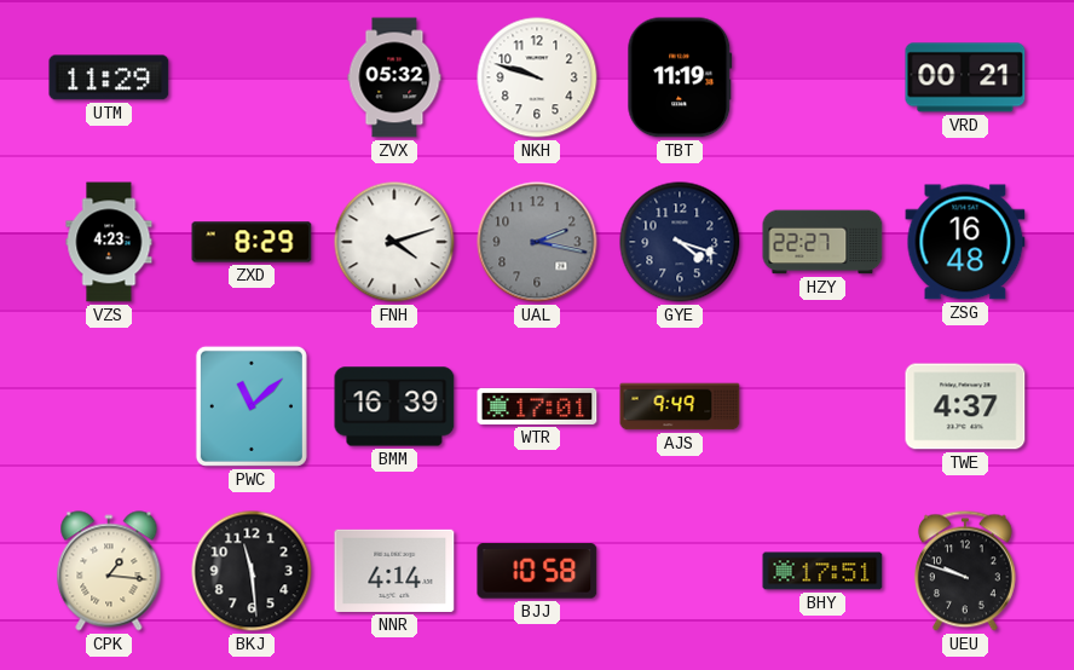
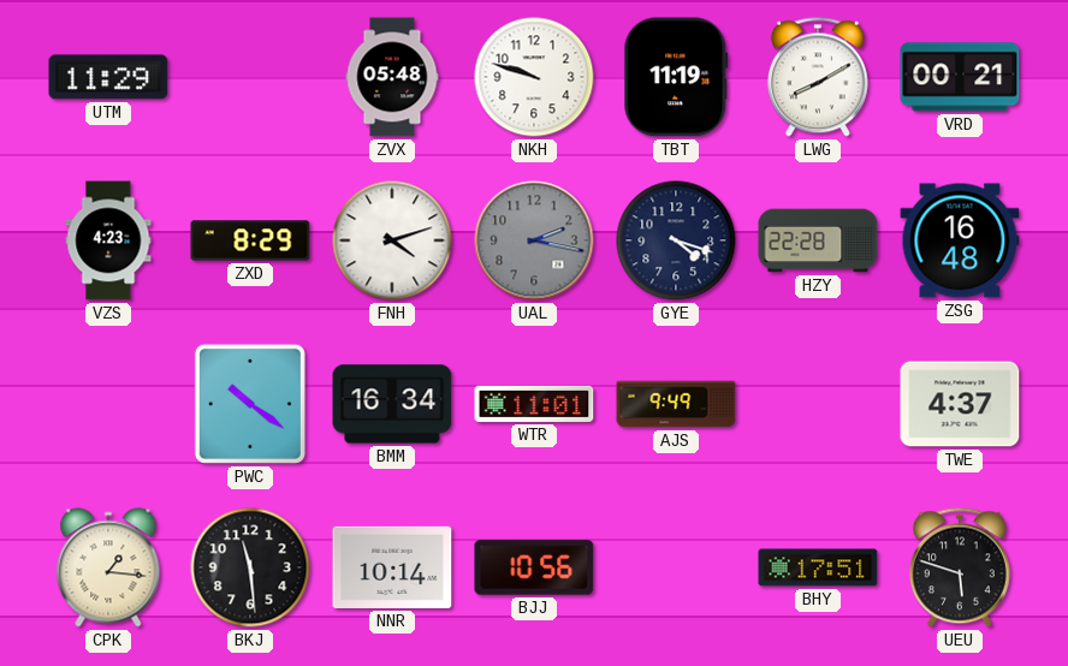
ZVX: 05:32 -> 05:48 (392, 77)
LWG: none -> 8:10 (818, 77)
HZY: 22:27 -> 22:28 (818, 240)
PWC: 11:08 -> 10:21 (250, 404)
BMM: 16:39 -> 16:34 (392, 404)
WTR: 17:01 -> 11:01 (534, 404)
NNR: 4:14 -> 10:14 (392, 567)
BJJ: 10:58 -> 10:56 (534, 567)
UEU: 9:48 -> 5:48 (960, 567)
